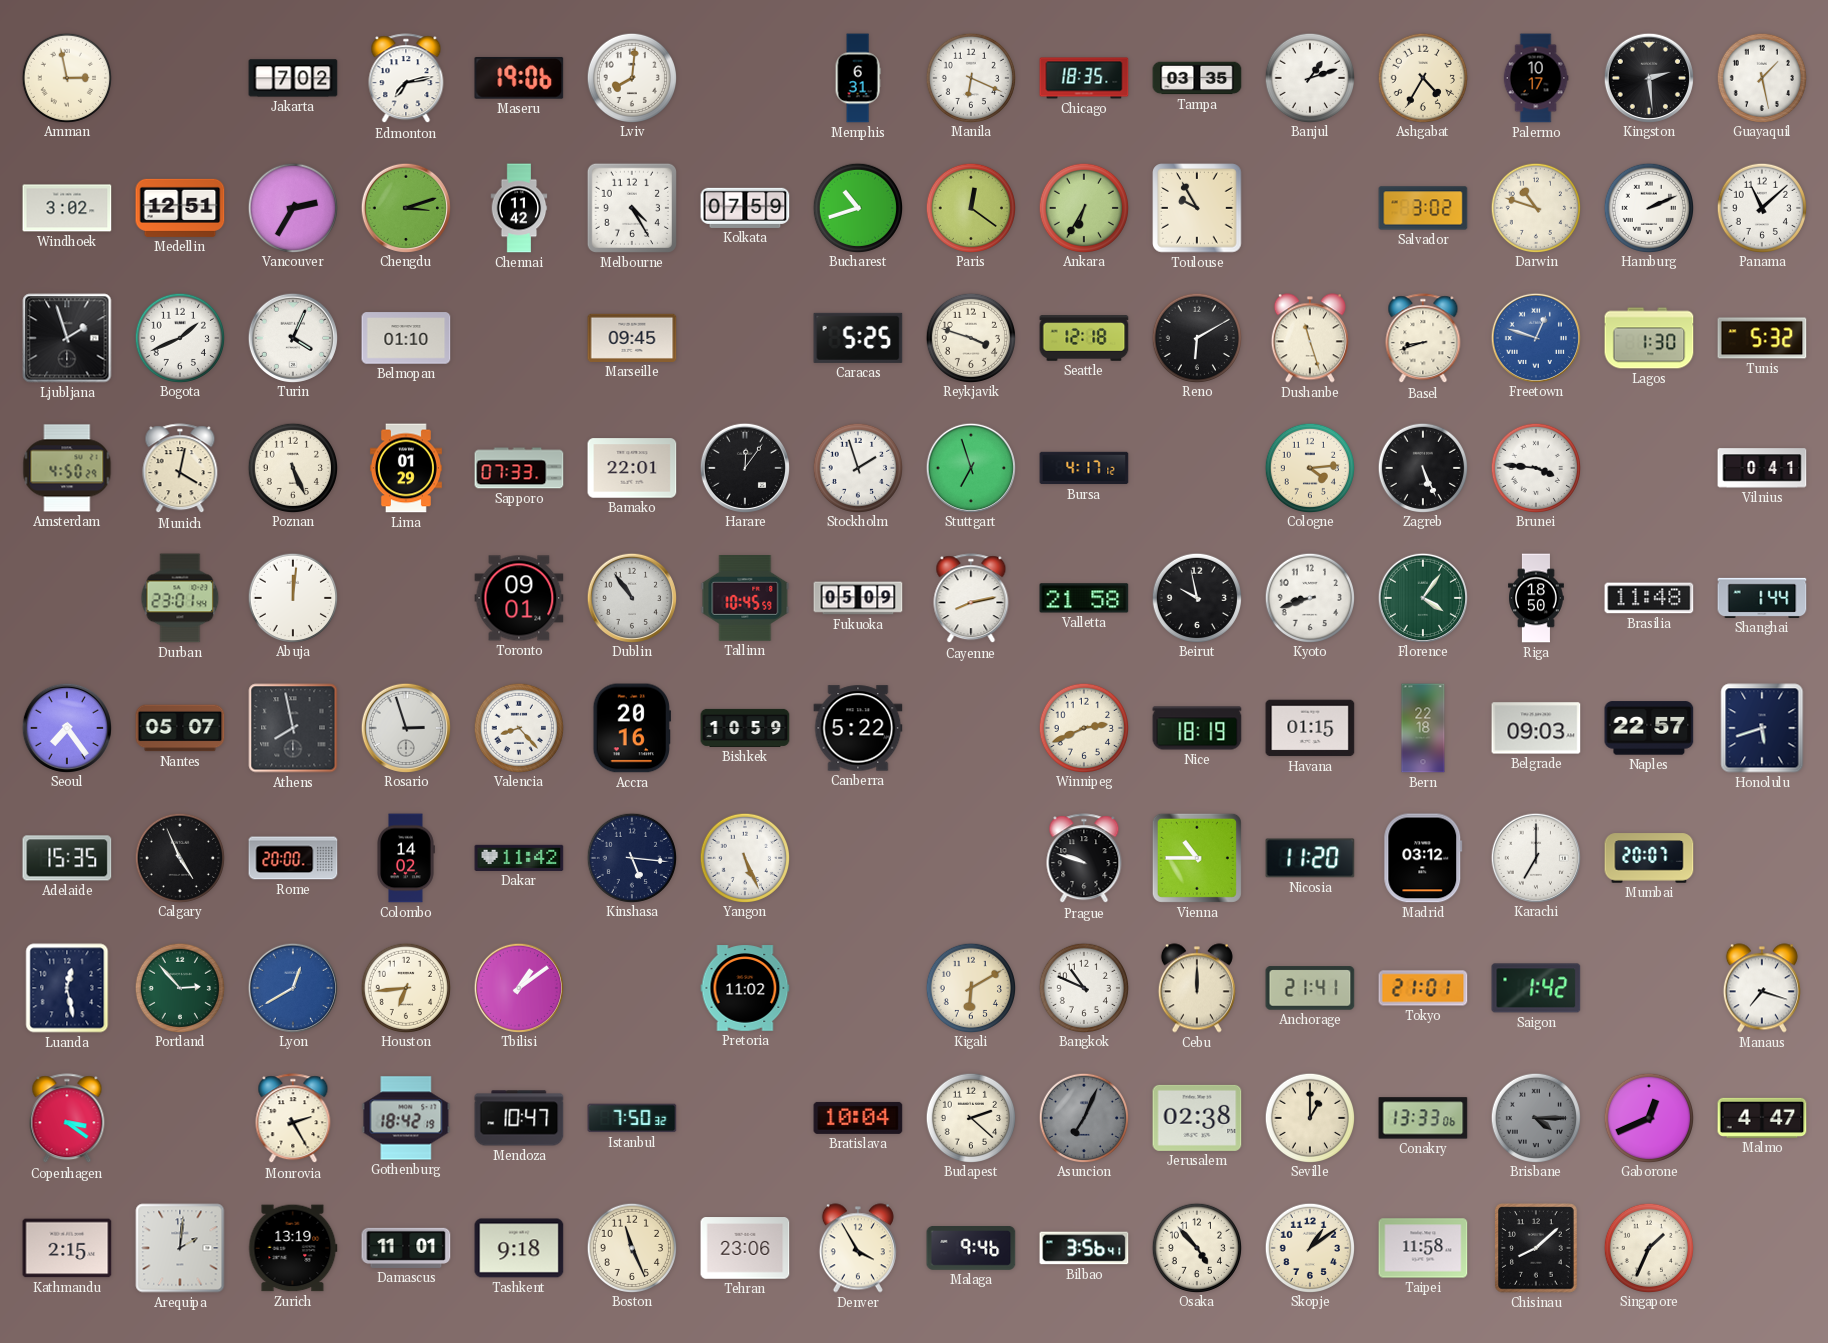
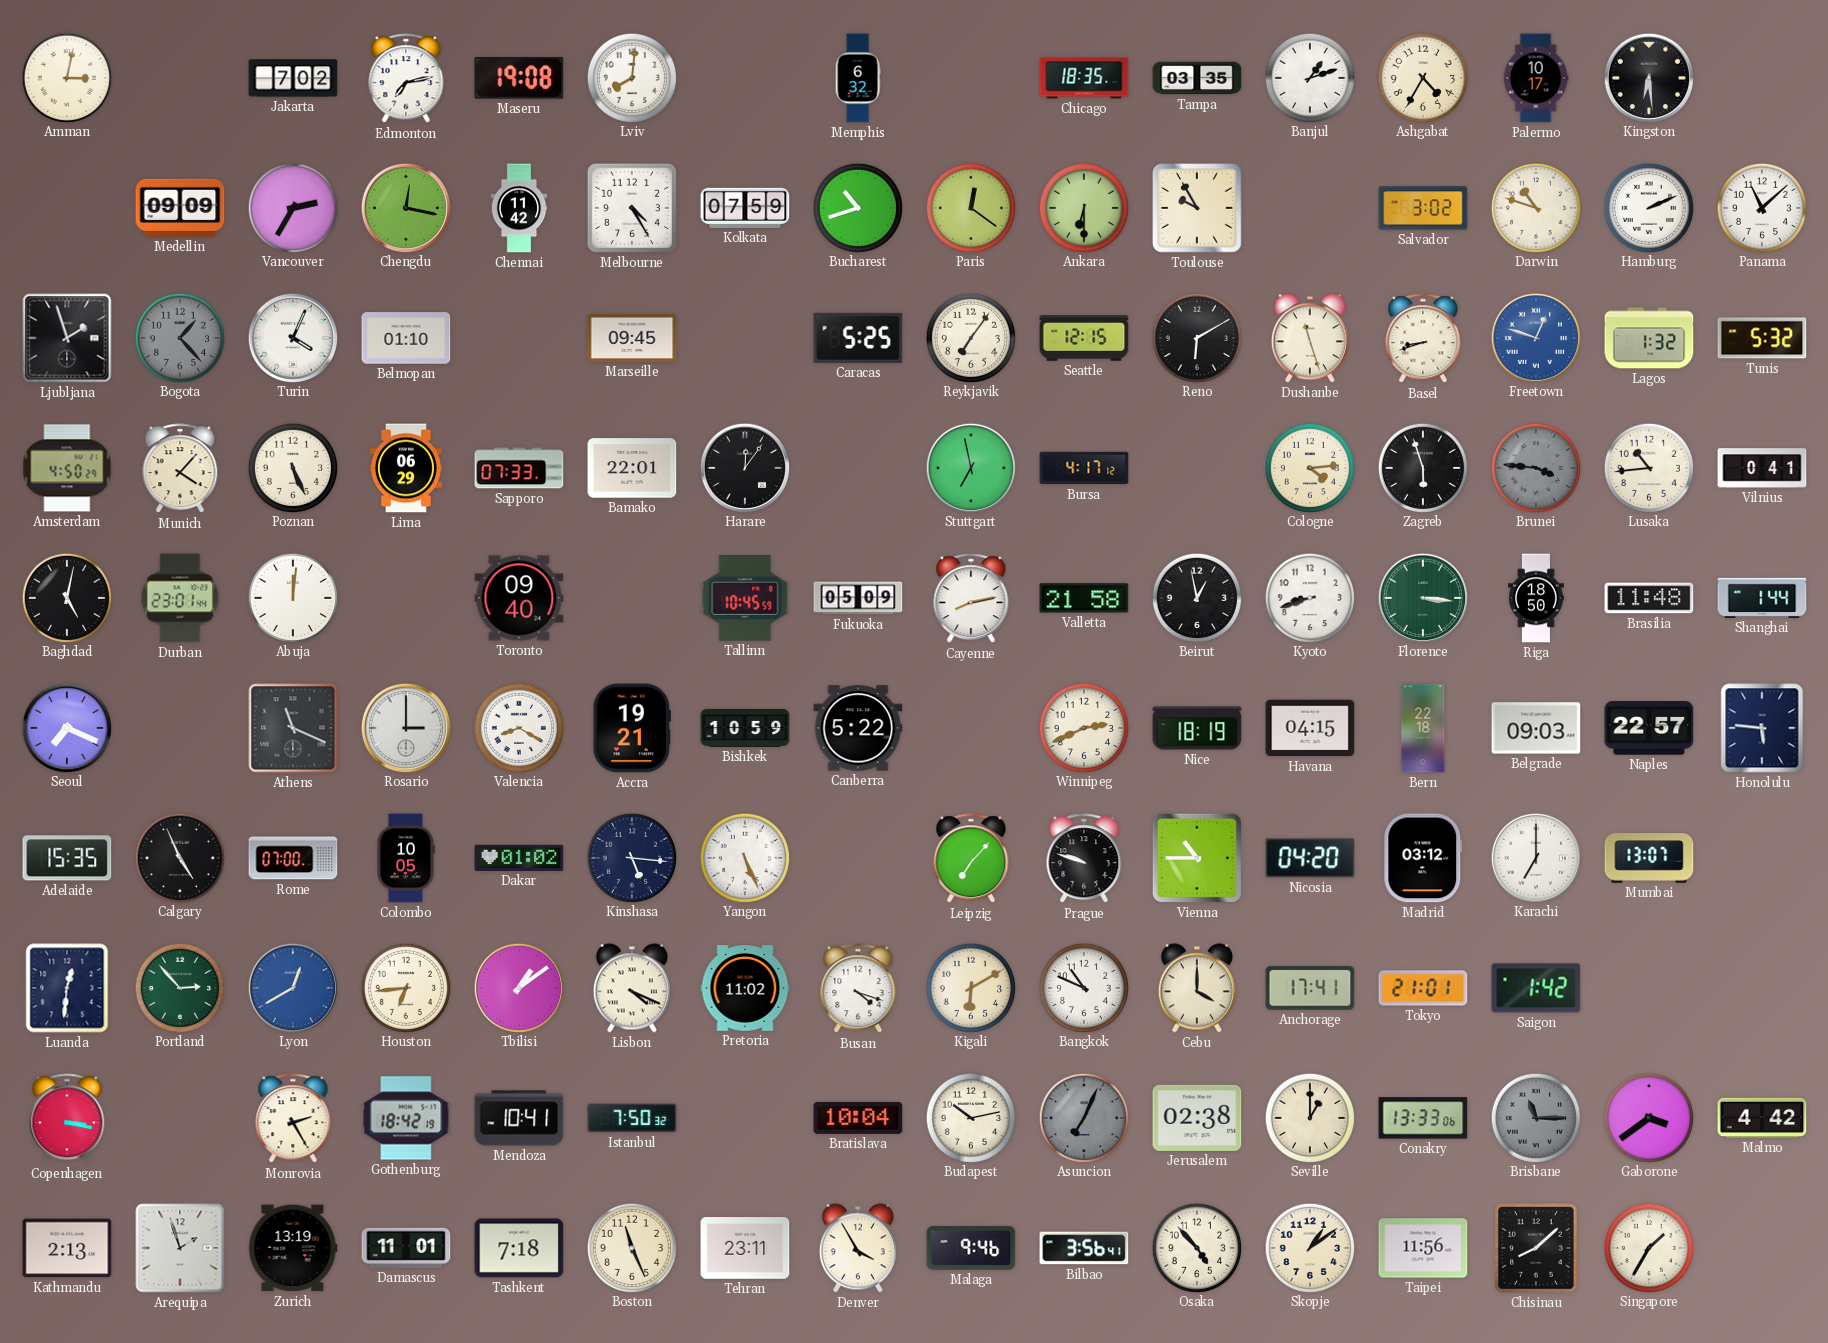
Amman: 2:58 -> 3:02 (66, 77)
Maseru: 19:06 -> 19:08 (519, 78)
Memphis: 6:31 -> 6:32 (858, 78)
Manila: 6:19 -> none (970, 77)
Kingston: 2:29 -> 6:29 (1648, 77)
Guayaquil: 1:28 -> none (1761, 77)
Windhoek: 3:02 -> none (67, 208)
Medellin: 12:51 -> 09:09 (180, 208)
Chengdu: 3:12 -> 12:17 (405, 207)
Ankara: 6:35 -> 6:30 (1083, 207)
Bogota: 1:41 -> 1:23 (179, 337)
Bogota dial: white -> grey (179, 337)
Reykjavik: 3:48 -> 7:06 (970, 337)
Seattle: 12:18 -> 12:15 (1084, 338)
Lagos: 1:30 -> 1:32 (1649, 338)
Munich: 4:02 -> 4:07 (180, 469)
Lima: 01:29 -> 06:29 (406, 468)
Stockholm: 1:57 -> none (857, 467)
Stuttgart: 6:57 -> 6:58 (970, 467)
Zagreb: 5:26 -> 5:57 (1422, 467)
Brunei dial: white -> grey (1535, 467)
Lusaka: none -> 10:44 (1648, 467)
Baghdad: none -> 5:02 (66, 597)
Toronto: 09:01 -> 09:40 (519, 598)
Dublin: 10:54 -> none (631, 597)
Beirut: 9:58 -> 12:58 (1196, 597)
Florence: 4:06 -> 3:16 (1422, 597)
Seoul: 7:24 -> 7:19 (66, 727)
Nantes: 05:07 -> none (180, 728)
Athens: 7:58 -> 11:19 (293, 728)
Rosario: 2:57 -> 3:00 (405, 727)
Valencia: 8:23 -> 8:20 (518, 727)
Accra: 20:16 -> 19:21 (632, 728)
Havana: 01:15 -> 04:15 (1310, 728)
Honolulu: 5:42 -> 5:46 (1762, 728)
Rome: 20:00 -> 07:00 (293, 858)
Colombo: 14:02 -> 10:05 (406, 858)
Dakar: 11:42 -> 01:02 (519, 858)
Leipzig: none -> 7:07 (971, 859)
Nicosia: 11:20 -> 04:20 (1310, 858)
Mumbai: 20:07 -> 13:07 (1649, 858)
Luanda: 12:28 -> 12:31 (67, 988)
Lisbon: none -> 4:19 (632, 988)
Busan: none -> 4:18 (858, 989)
Cebu: 12:00 -> 4:00 (1197, 988)
Anchorage: 21:41 -> 17:41 (1310, 988)
Manaus: 7:18 -> none (1762, 988)
Copenhagen: 3:21 -> 3:17 (67, 1119)
Mendoza: 10:47 -> 10:41 (519, 1118)
Budapest: 2:22 -> 10:13 (970, 1117)
Brisbane: 4:15 -> 11:15 (1535, 1117)
Gaborone: 12:41 -> 3:39 (1648, 1117)
Malmo: 4:47 -> 4:42 (1762, 1118)
Kathmandu: 2:15 -> 2:13 (67, 1248)
Arequipa: 2:01 -> 1:57 (180, 1248)
Tashkent: 9:18 -> 7:18 (519, 1248)
Tehran: 23:06 -> 23:11 (745, 1248)
Taipei: 11:58 -> 11:56 (1423, 1248)
Singapore: 1:34 -> 1:35 (1648, 1247)
